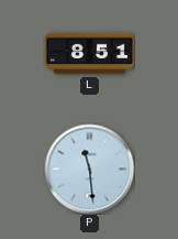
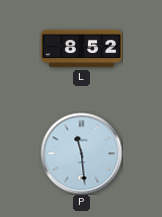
L: 8:51 -> 8:52 (81, 49)
